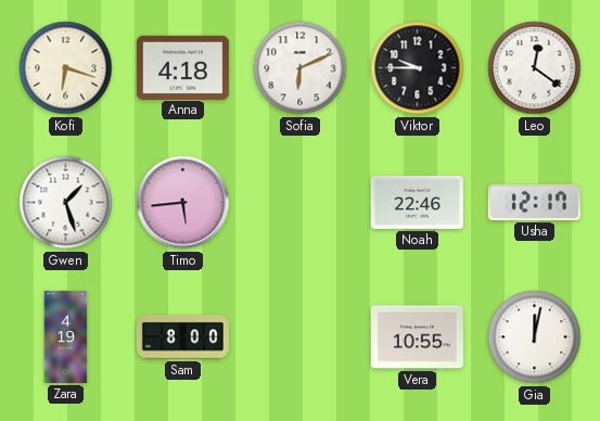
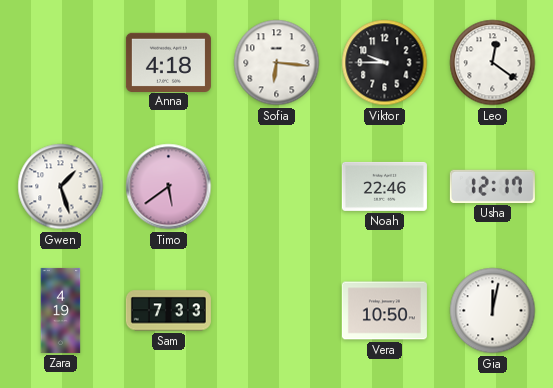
Kofi: 6:18 -> none (66, 68)
Sofia: 6:11 -> 6:16 (277, 63)
Timo: 5:44 -> 5:39 (169, 187)
Sam: 8:00 -> 7:33 (168, 311)
Vera: 10:55 -> 10:50 (384, 311)
